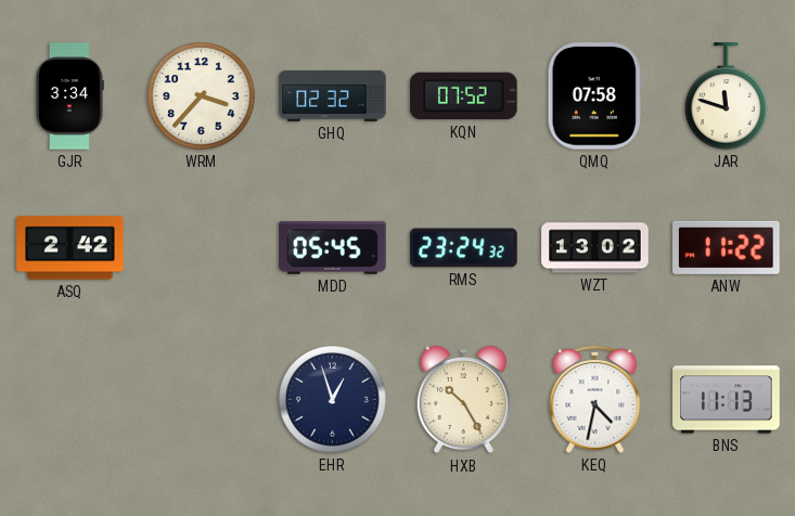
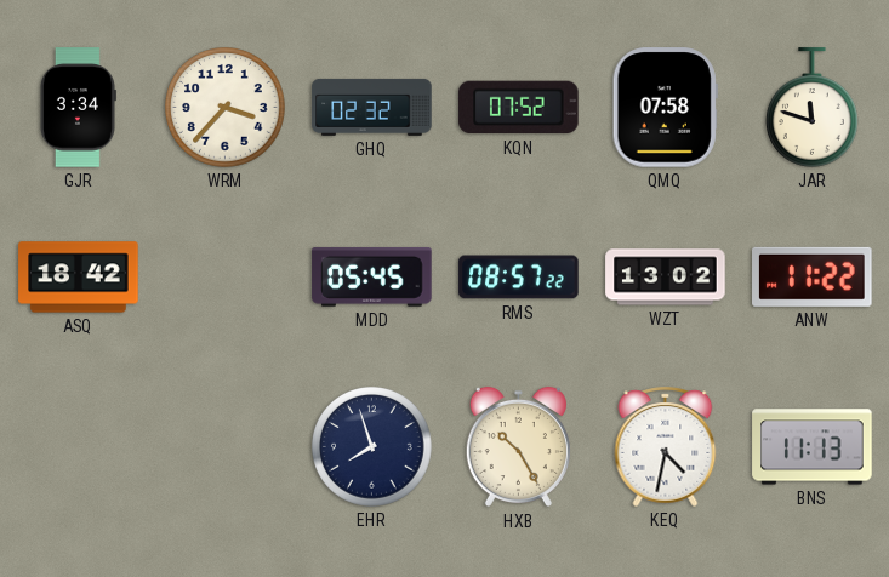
ASQ: 2:42 -> 18:42 (79, 278)
RMS: 23:24 -> 08:57 (519, 278)
EHR: 12:57 -> 7:57 (372, 447)
